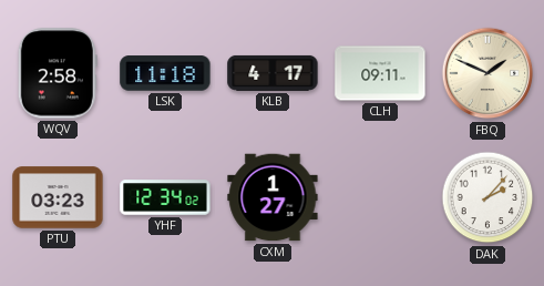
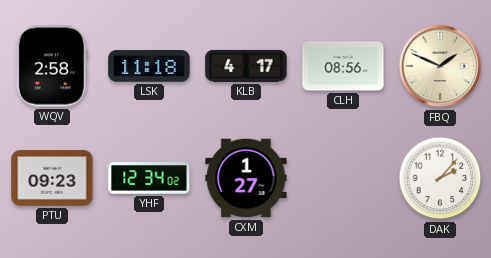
CLH: 09:11 -> 08:56 (343, 66)
PTU: 03:23 -> 09:23 (52, 178)
